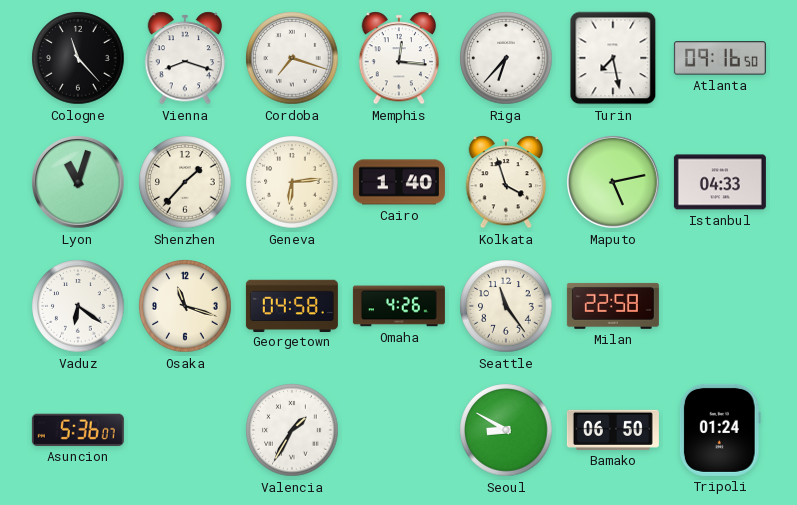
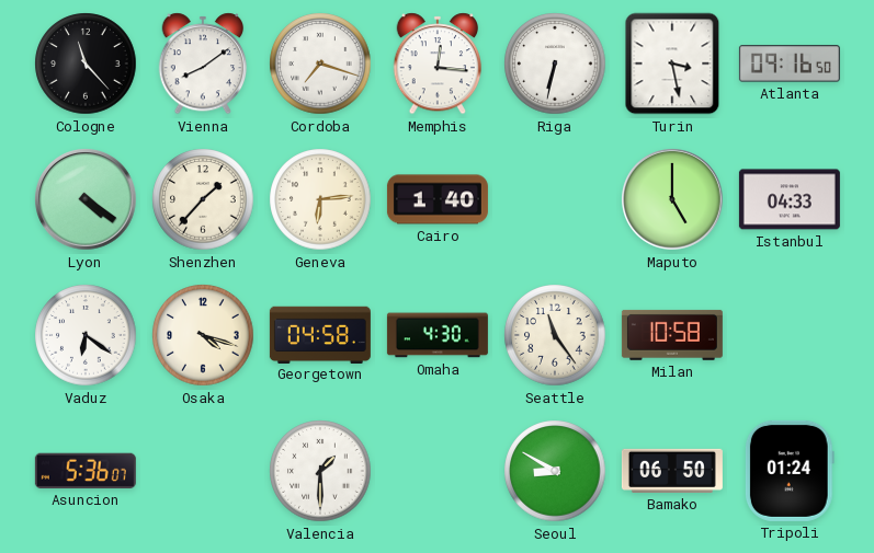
Vienna: 8:18 -> 8:09 (203, 64)
Riga: 6:37 -> 6:32 (555, 64)
Turin: 7:28 -> 3:28 (672, 64)
Lyon: 11:03 -> 4:21 (86, 199)
Kolkata: 3:57 -> none (506, 182)
Maputo: 5:13 -> 5:00 (672, 199)
Osaka: 11:18 -> 4:18 (203, 335)
Omaha: 4:26 -> 4:30 (438, 335)
Milan: 22:58 -> 10:58 (672, 335)
Valencia: 1:35 -> 1:30 (320, 471)
